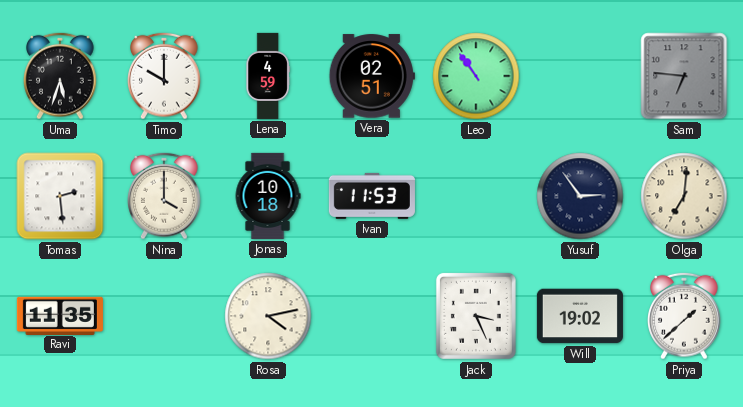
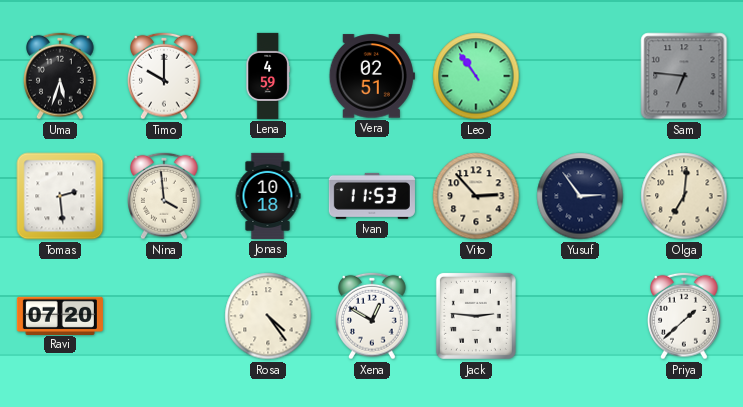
Nina: 4:00 -> 3:59 (165, 196)
Vito: none -> 2:53 (476, 196)
Ravi: 11:35 -> 07:20 (60, 315)
Rosa: 4:13 -> 4:24 (268, 316)
Xena: none -> 12:50 (373, 316)
Jack: 3:26 -> 2:46 (476, 316)
Will: 19:02 -> none (580, 316)
